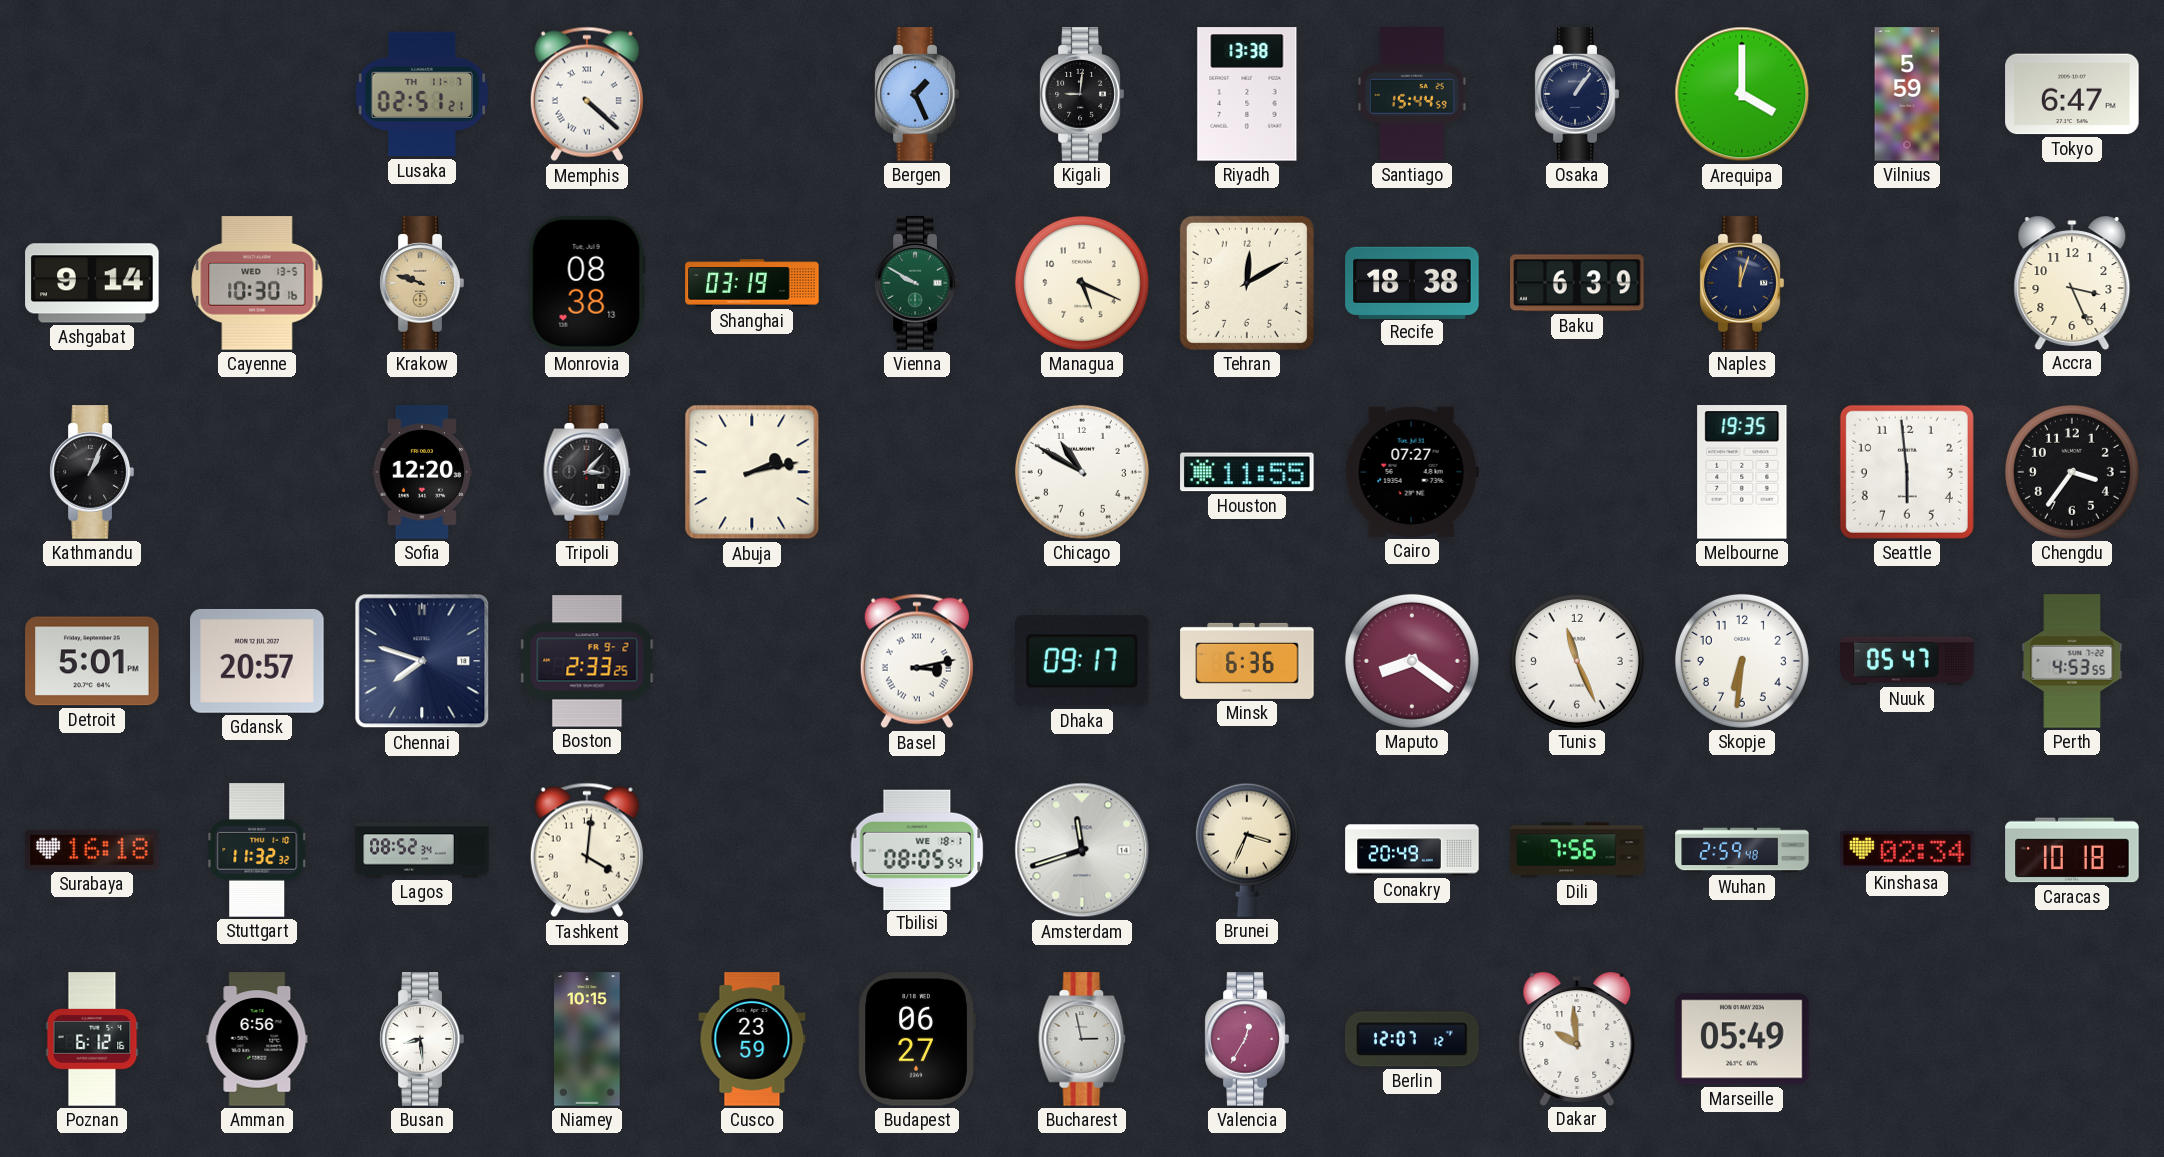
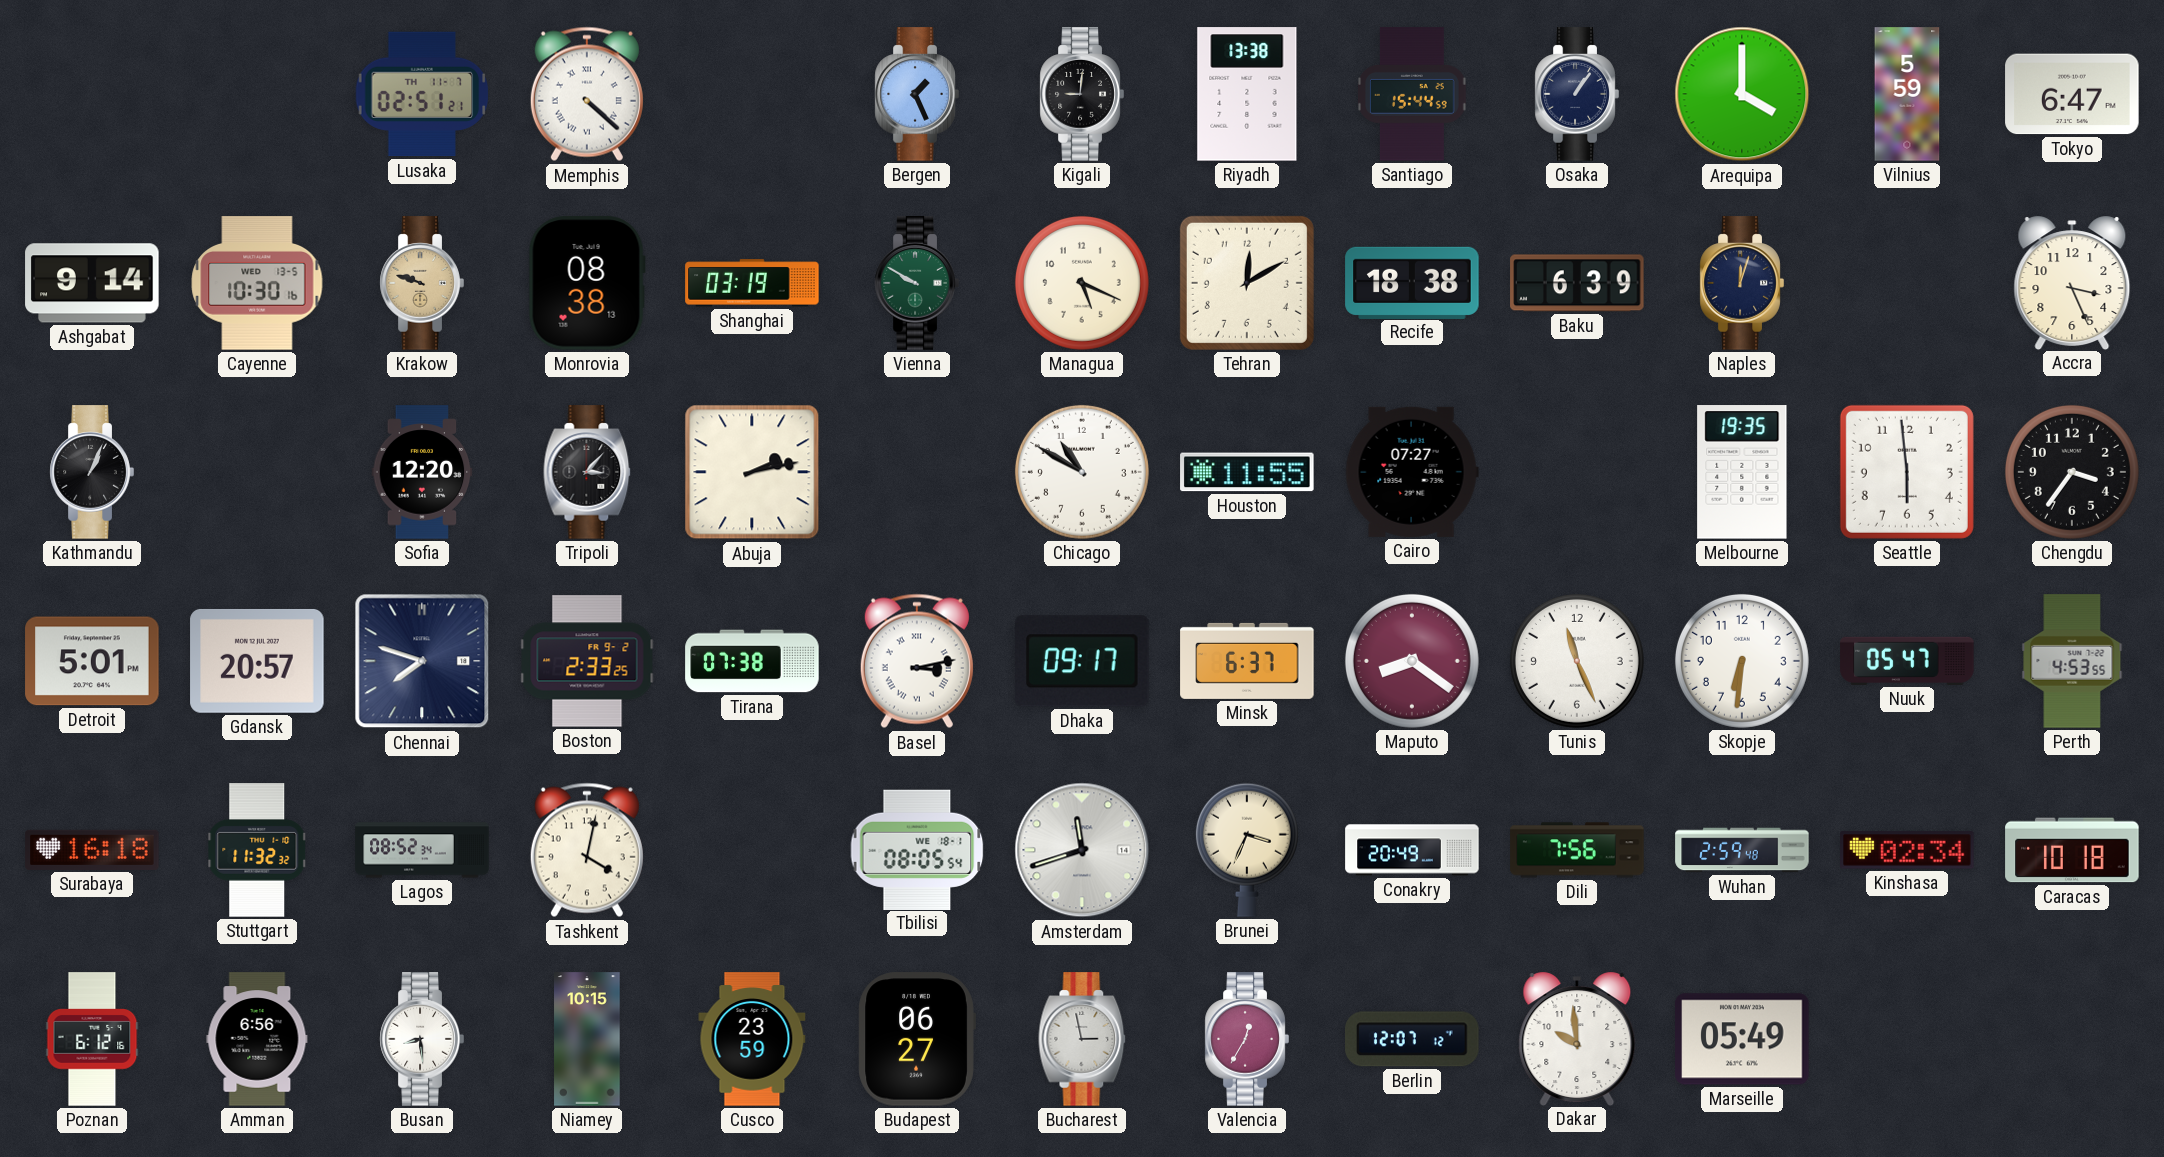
Tirana: none -> 07:38 (752, 661)
Minsk: 6:36 -> 6:37 (1247, 661)
Tashkent: 4:01 -> 4:02 (587, 850)
